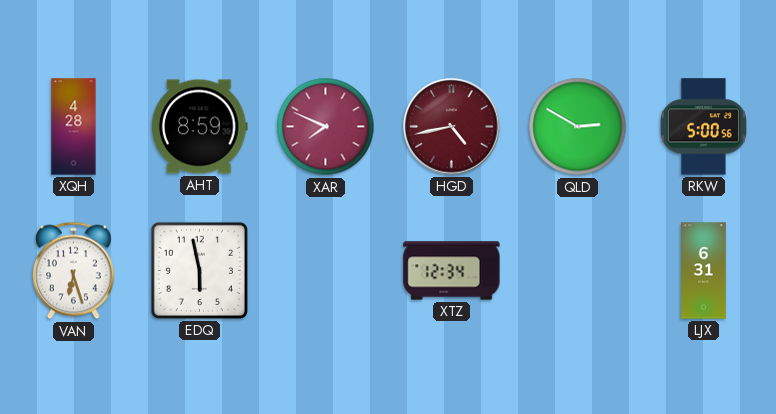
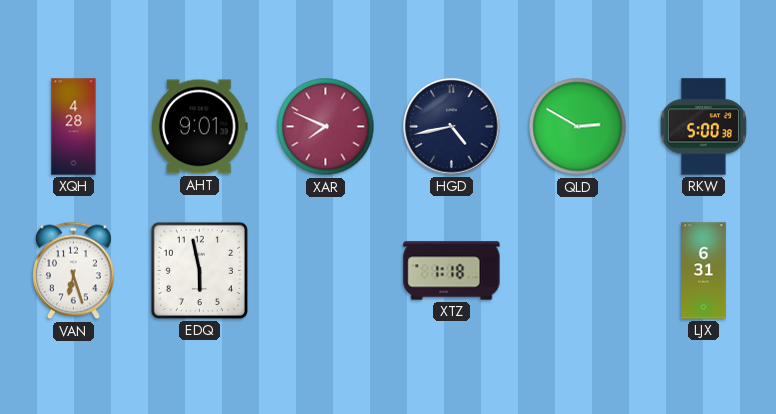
AHT: 8:59 -> 9:01 (200, 127)
HGD dial: burgundy -> navy (452, 127)
RKW: 5:00:56 -> 5:00:38 (703, 127)
XTZ: 12:34 -> 1:18 (452, 271)
